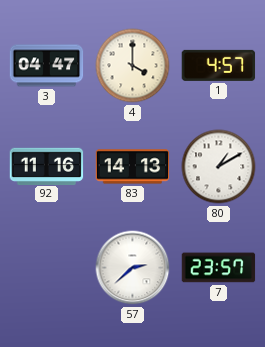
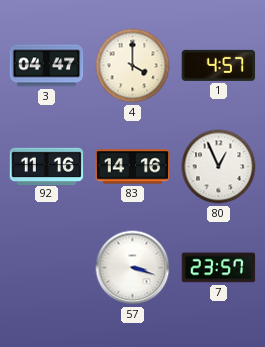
83: 14:13 -> 14:16 (133, 167)
80: 1:10 -> 12:56 (219, 167)
57: 2:38 -> 3:18 (133, 268)
